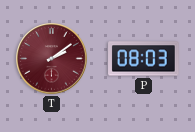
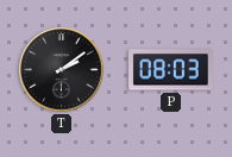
T dial: burgundy -> black (62, 70)
